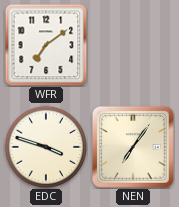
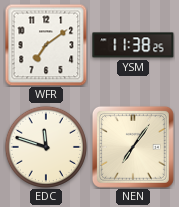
YSM: none -> 11:38 (133, 45)
EDC: 3:48 -> 11:48 (46, 147)
